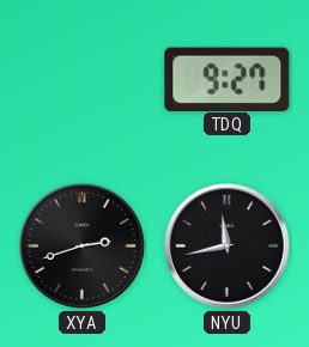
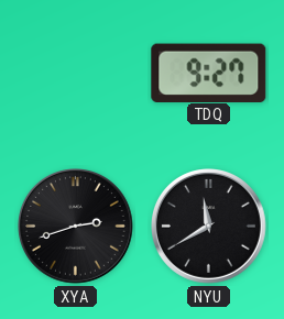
NYU: 11:43 -> 11:40 (209, 227)
